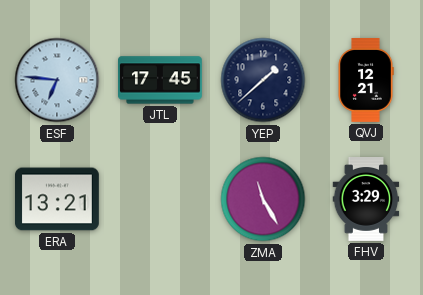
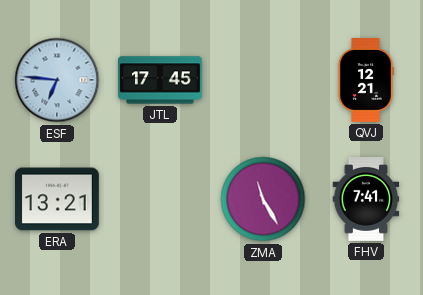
YEP: 1:38 -> none (263, 80)
FHV: 3:29 -> 7:41 (366, 200)
